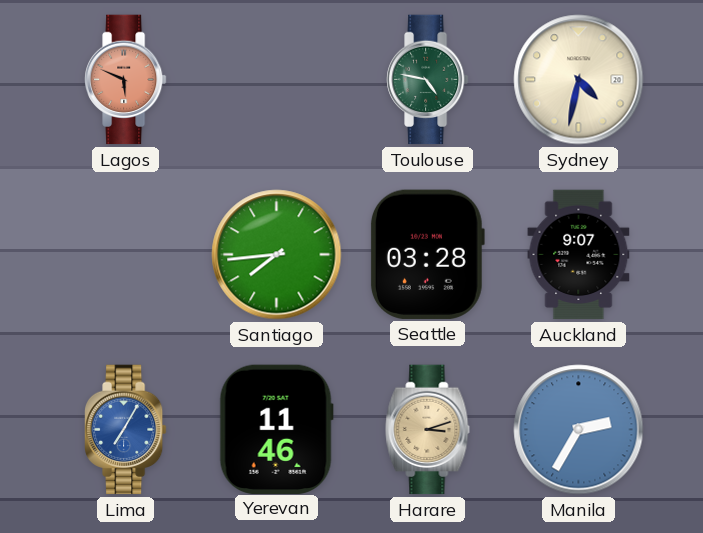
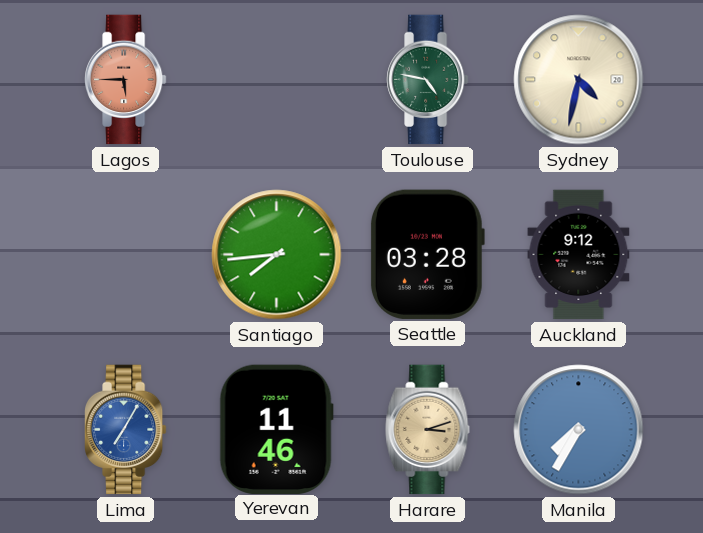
Lagos: 5:49 -> 5:45 (126, 80)
Auckland: 9:07 -> 9:12 (579, 255)
Manila: 2:35 -> 7:35 (579, 430)
